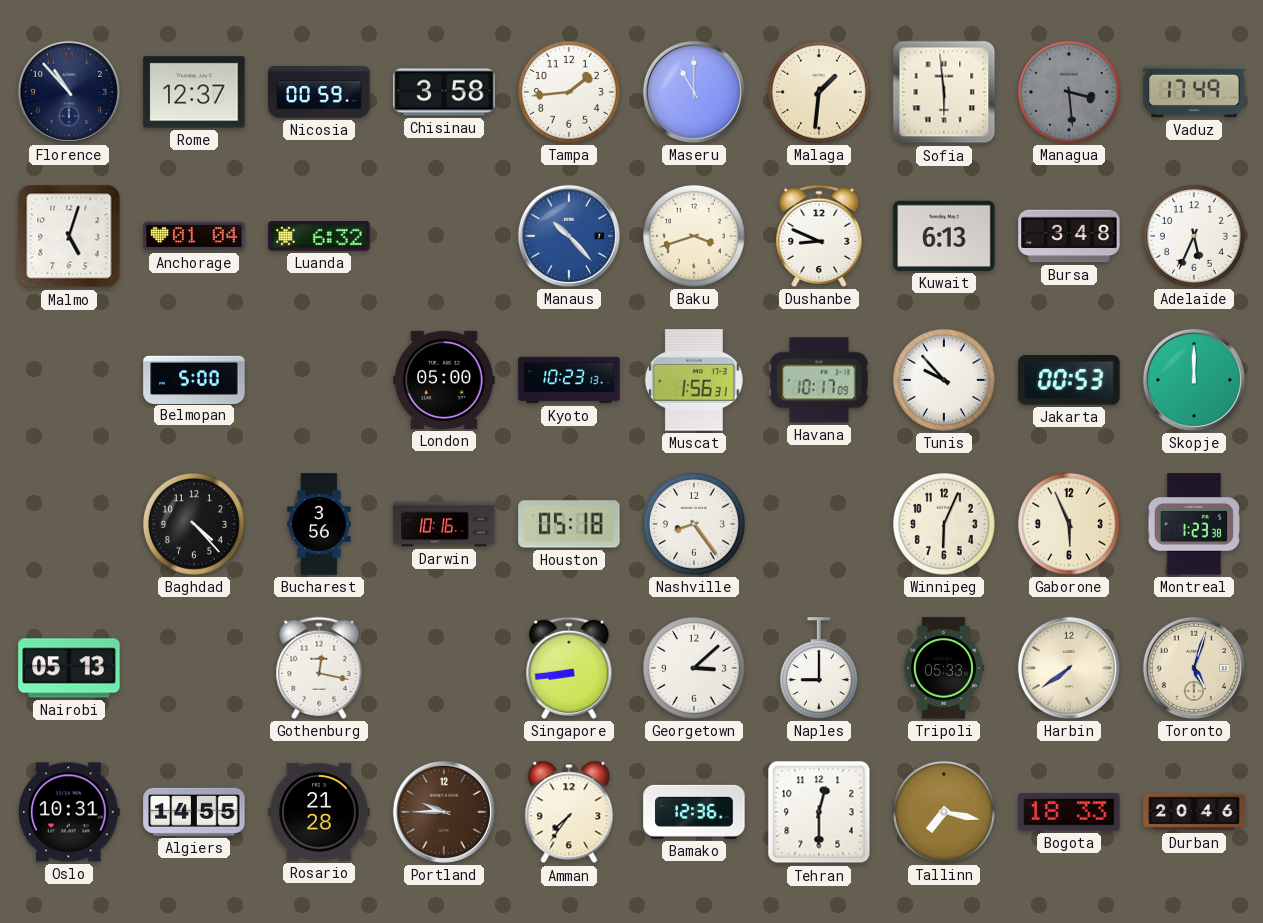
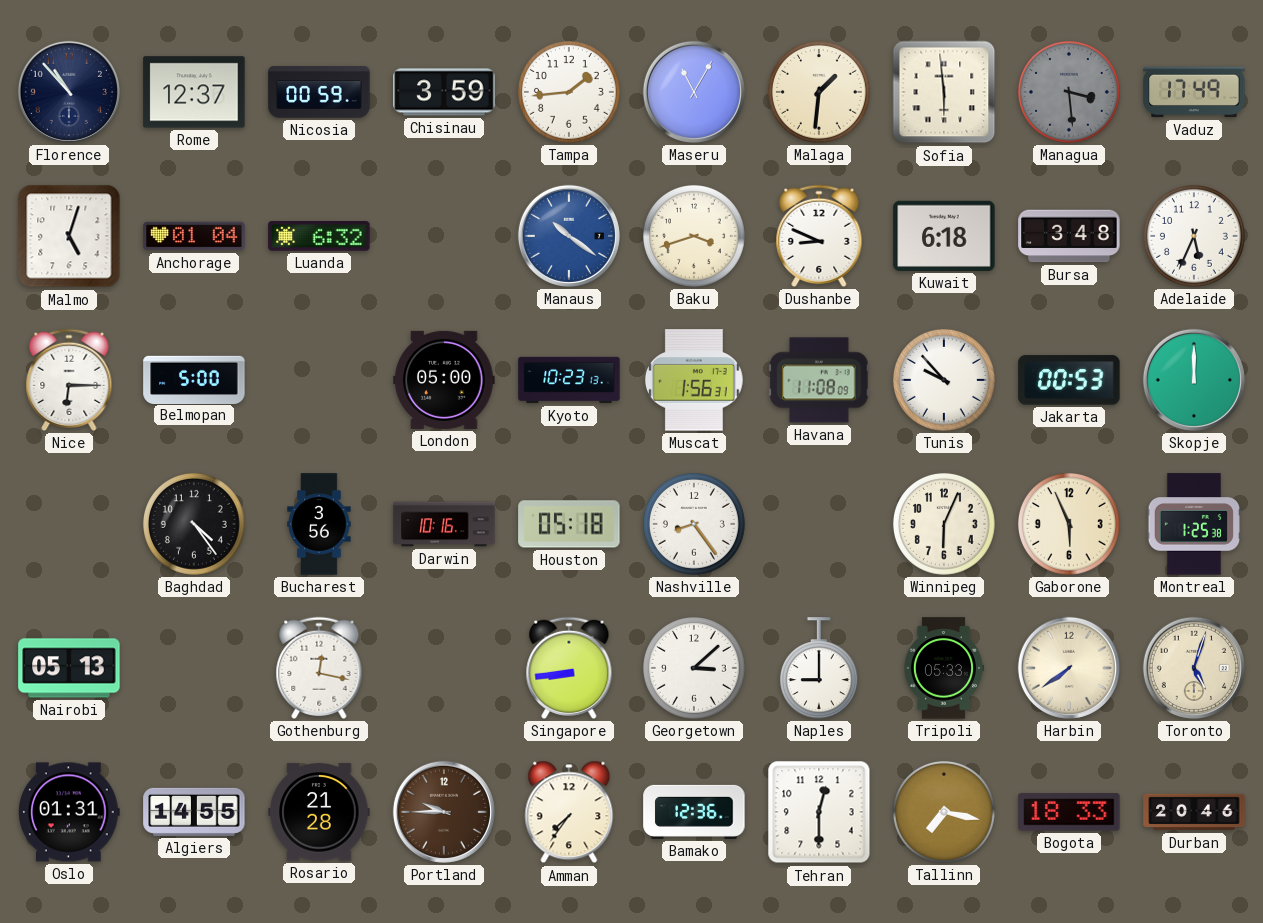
Chisinau: 3:58 -> 3:59 (444, 92)
Maseru: 11:00 -> 11:05 (694, 92)
Manaus: 10:23 -> 10:21 (569, 236)
Kuwait: 6:13 -> 6:18 (944, 236)
Nice: none -> 6:15 (69, 380)
Havana: 10:17 -> 11:08 (819, 380)
Baghdad: 4:23 -> 4:24 (194, 524)
Montreal: 1:23 -> 1:25 (1193, 524)
Oslo: 10:31 -> 01:31 (69, 812)
